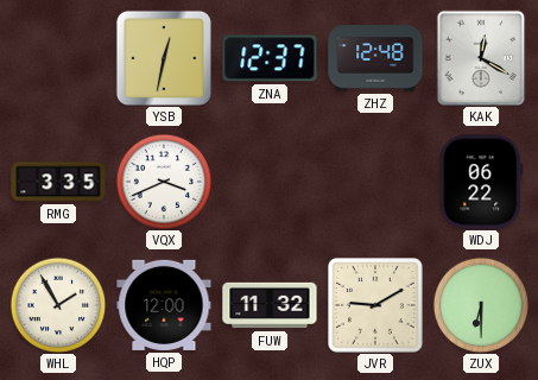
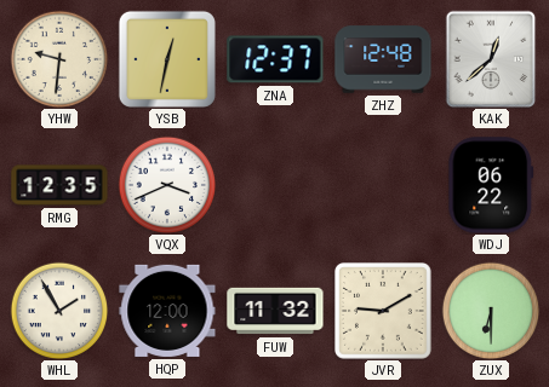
YHW: none -> 9:31 (59, 59)
KAK: 12:20 -> 12:38 (491, 59)
RMG: 3:35 -> 12:35 (59, 185)
